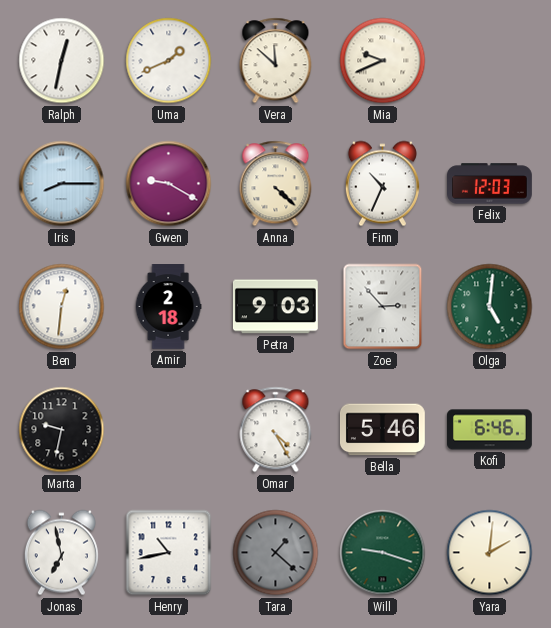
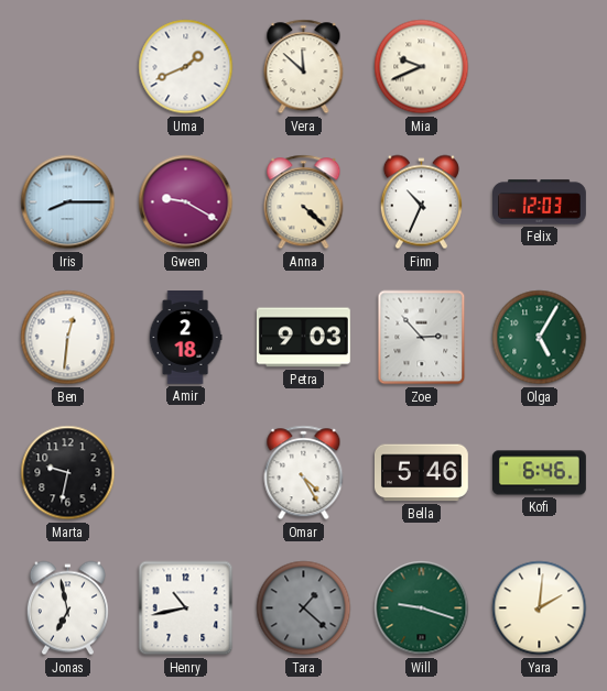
Ralph: 12:32 -> none (62, 61)
Olga: 5:01 -> 5:05 (540, 338)
